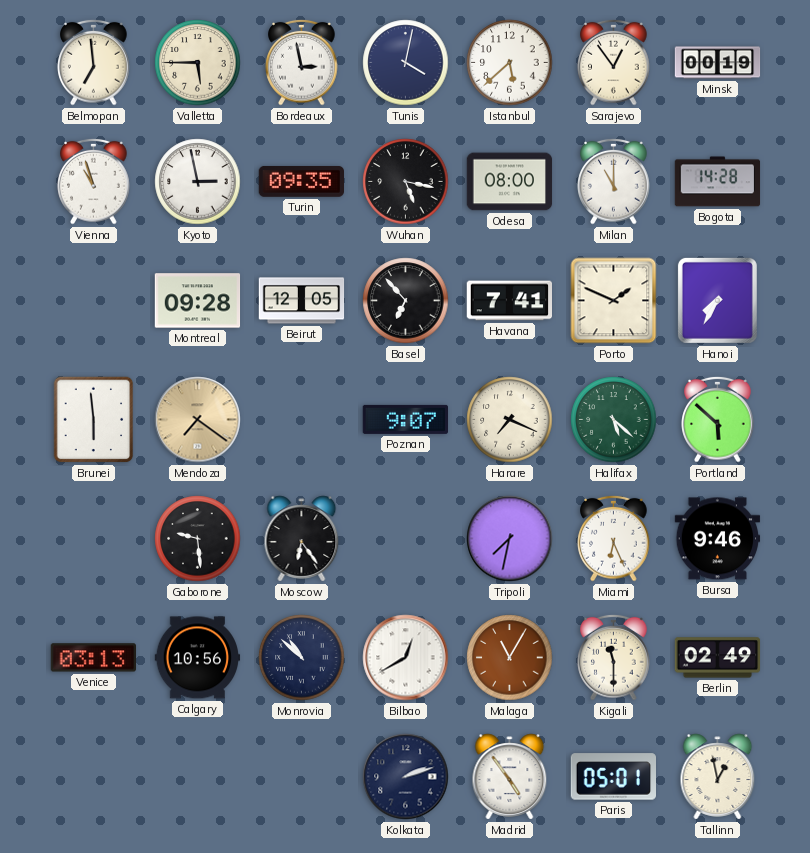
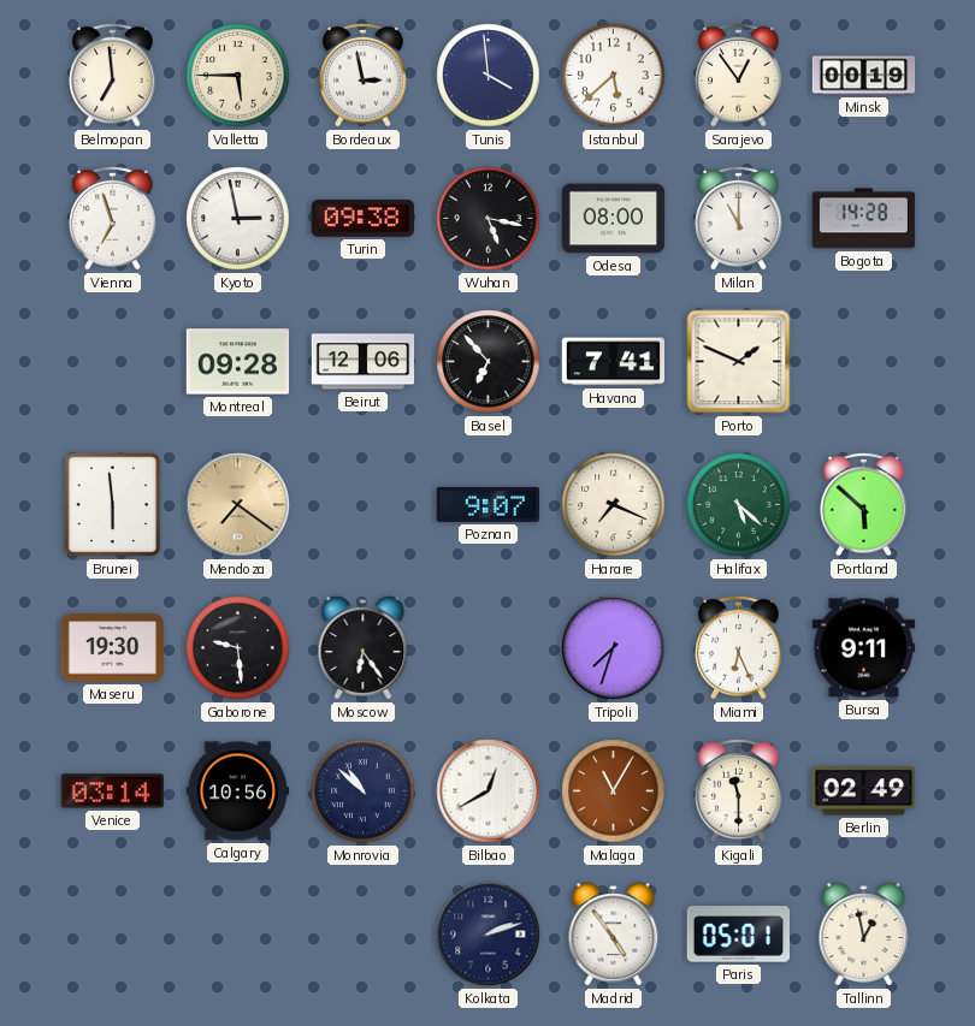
Tunis: 4:02 -> 3:59 (489, 76)
Vienna: 10:57 -> 6:57 (113, 218)
Turin: 09:35 -> 09:38 (362, 218)
Beirut: 12:05 -> 12:06 (364, 362)
Hanoi: 7:35 -> none (717, 300)
Maseru: none -> 19:30 (113, 648)
Tripoli: 7:32 -> 7:33 (614, 648)
Bursa: 9:46 -> 9:11 (864, 648)
Venice: 03:13 -> 03:14 (112, 791)
